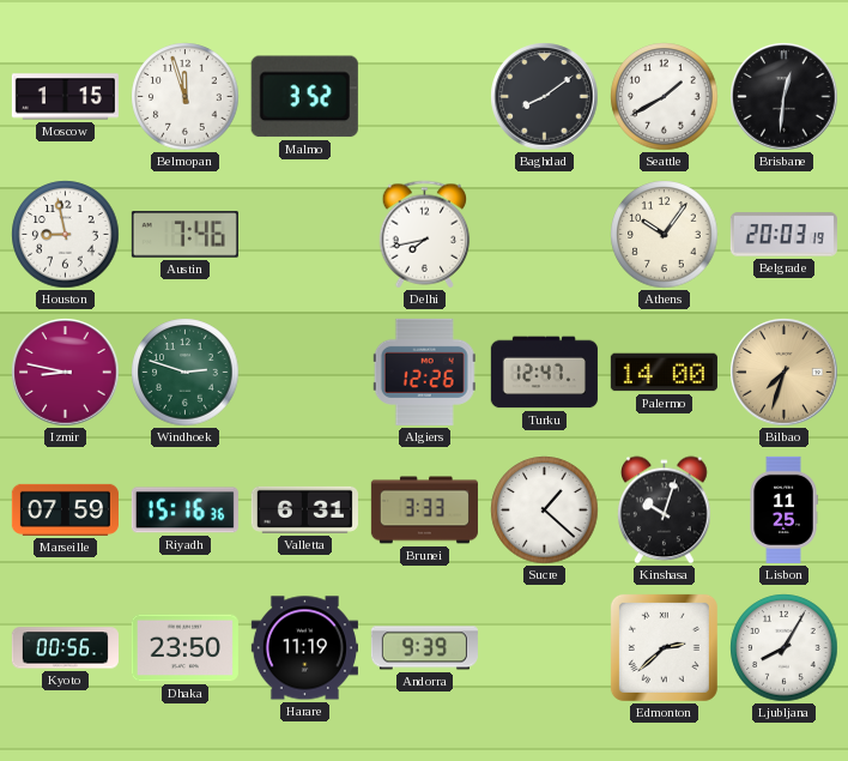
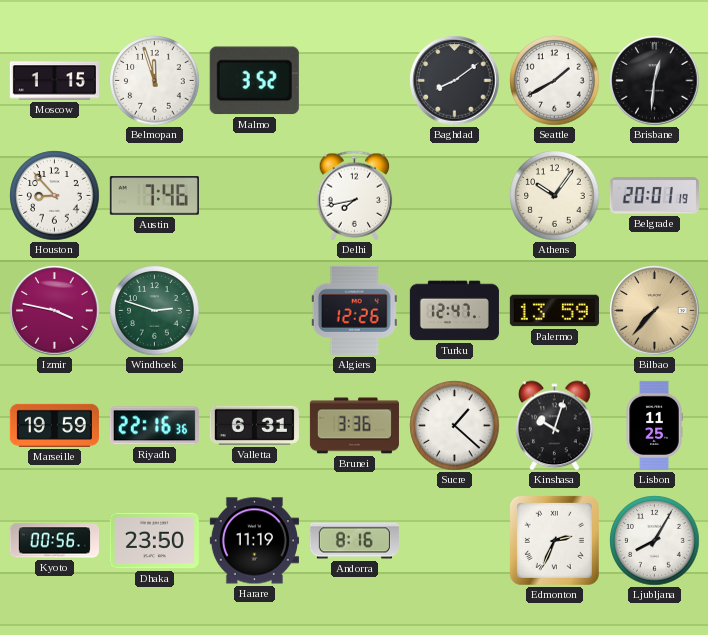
Houston: 8:58 -> 8:53 (55, 196)
Belgrade: 20:03 -> 20:01 (654, 196)
Izmir: 8:47 -> 3:47 (55, 311)
Palermo: 14:00 -> 13:59 (554, 311)
Bilbao: 7:33 -> 7:37 (655, 311)
Marseille: 07:59 -> 19:59 (54, 425)
Riyadh: 15:16 -> 22:16 (154, 426)
Brunei: 3:33 -> 3:36 (354, 426)
Andorra: 9:39 -> 8:16 (354, 541)
Edmonton: 2:38 -> 2:34 (554, 540)
